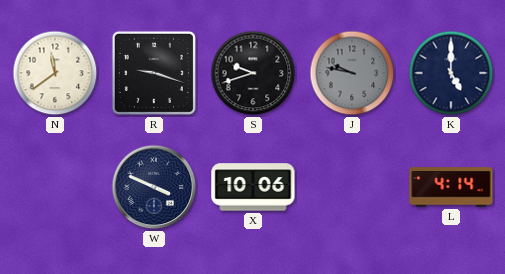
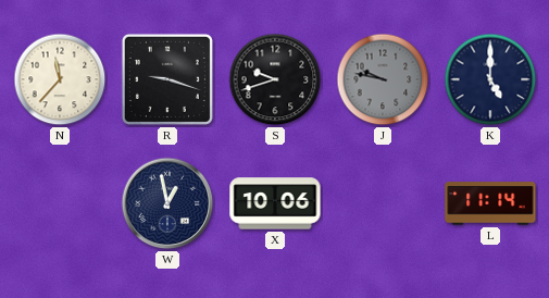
N: 11:39 -> 11:37 (60, 79)
W: 3:49 -> 12:58 (167, 203)
L: 4:14 -> 11:14 (490, 203)
